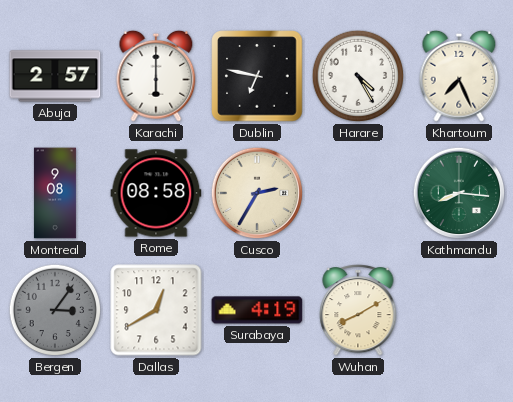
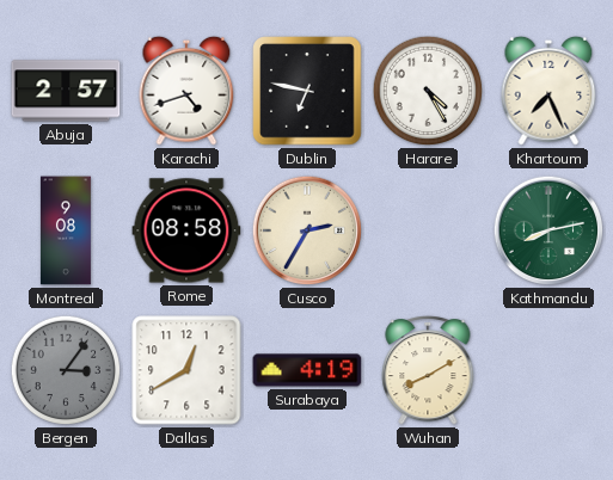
Karachi: 6:00 -> 4:42 (186, 91)
Kathmandu: 8:16 -> 8:13 (548, 230)
